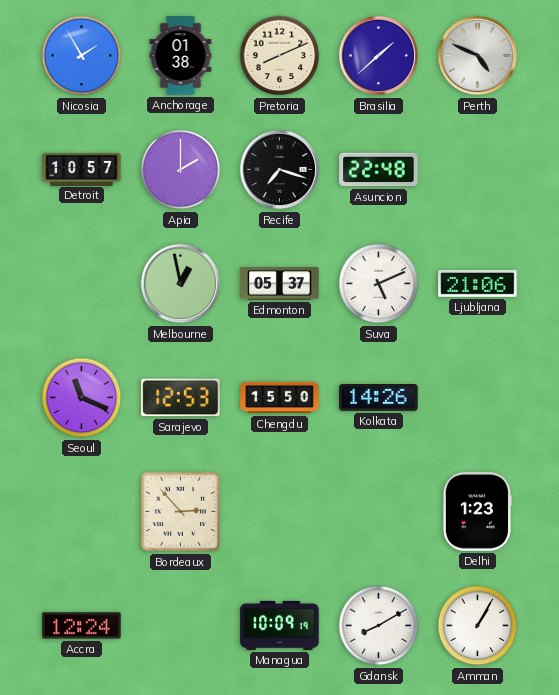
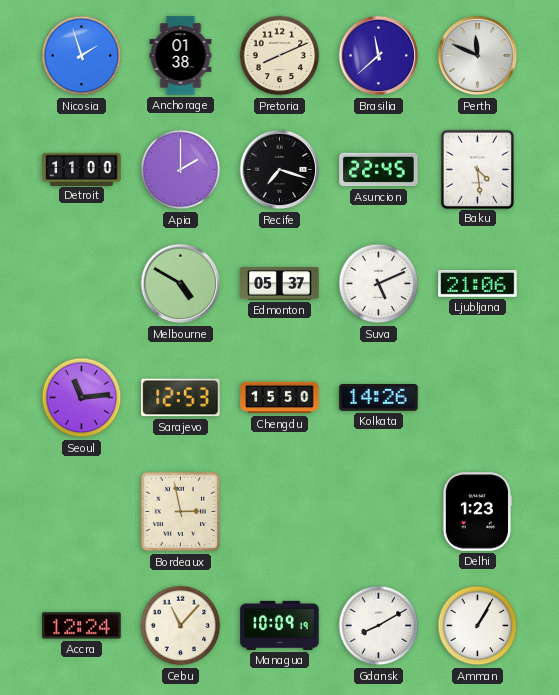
Nicosia: 1:55 -> 1:57 (82, 56)
Brasilia: 1:38 -> 11:38 (379, 56)
Perth: 4:49 -> 11:49 (478, 56)
Detroit: 10:57 -> 11:00 (82, 169)
Asuncion: 22:48 -> 22:45 (379, 170)
Baku: none -> 4:29 (477, 169)
Melbourne: 12:58 -> 4:50 (181, 284)
Seoul: 11:19 -> 11:14 (82, 398)
Bordeaux: 2:53 -> 2:58 (181, 512)
Cebu: none -> 11:07 (181, 626)
